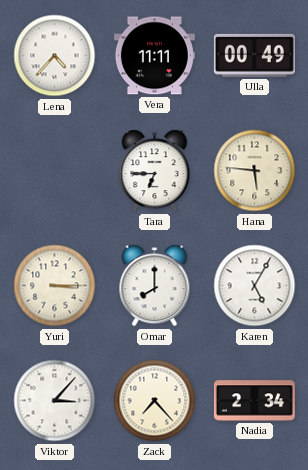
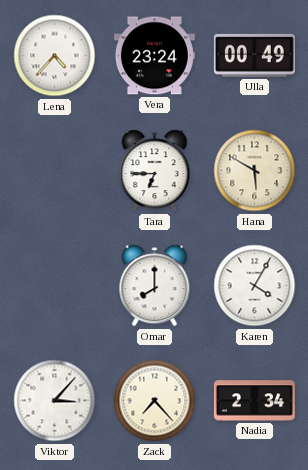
Vera: 11:11 -> 23:24 (154, 56)
Hana: 5:46 -> 5:50 (255, 171)
Yuri: 3:15 -> none (55, 286)
Karen: 5:05 -> 4:05 (255, 286)
